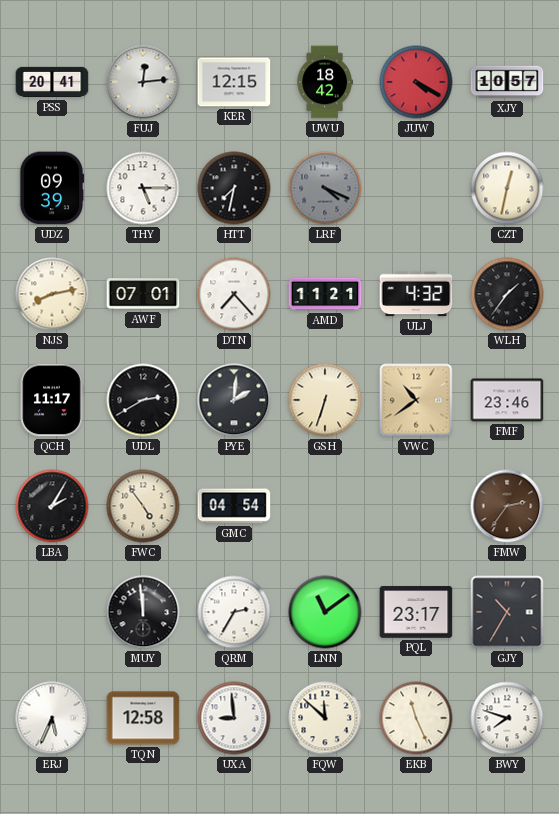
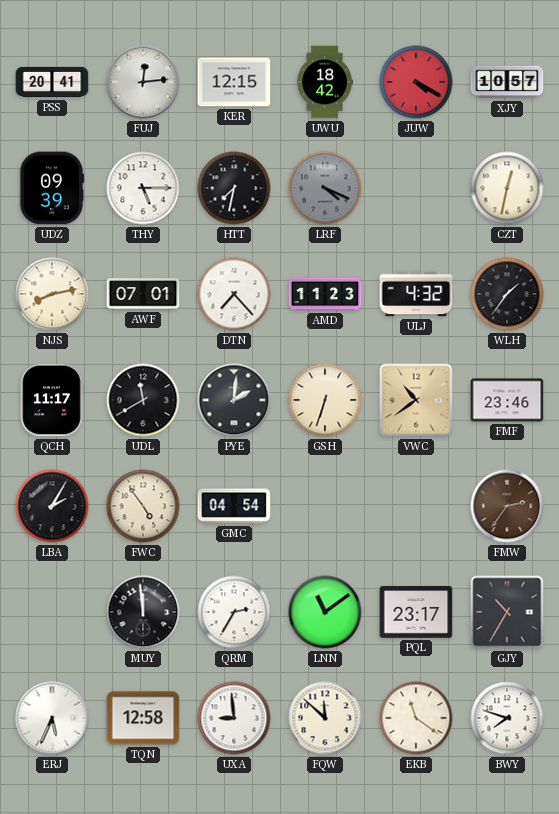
AMD: 11:21 -> 11:23 (325, 294)
UDL: 2:40 -> 11:40 (143, 400)
EKB: 11:26 -> 11:21 (416, 718)
